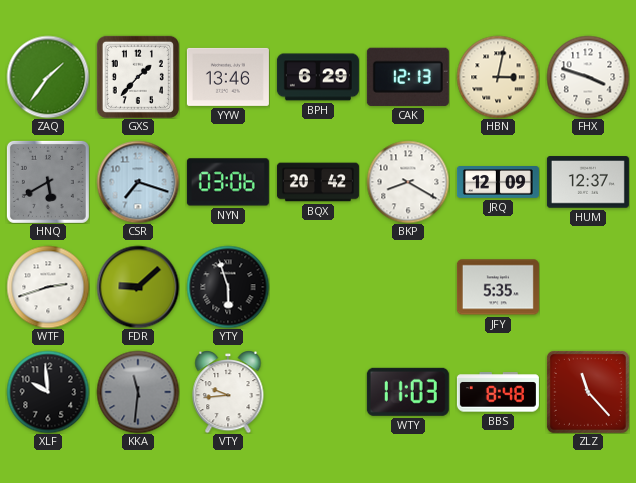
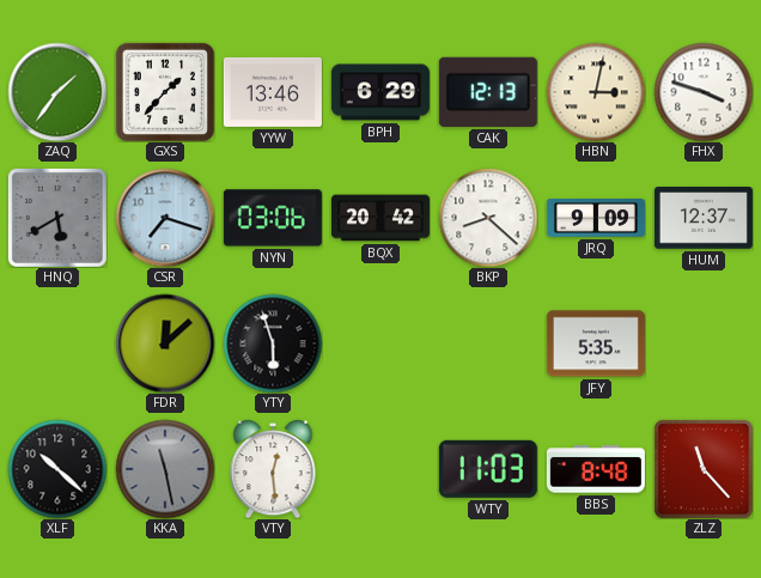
BKP: 8:20 -> 8:22 (488, 218)
JRQ: 12:09 -> 9:09 (596, 219)
WTF: 2:42 -> none (48, 287)
FDR: 9:08 -> 12:08 (165, 343)
XLF: 9:59 -> 10:22 (57, 469)
KKA: 11:31 -> 11:28 (165, 469)
VTY: 9:44 -> 12:29 (273, 469)
